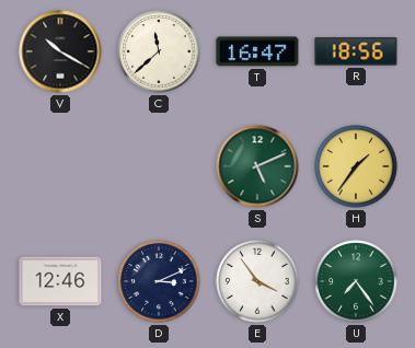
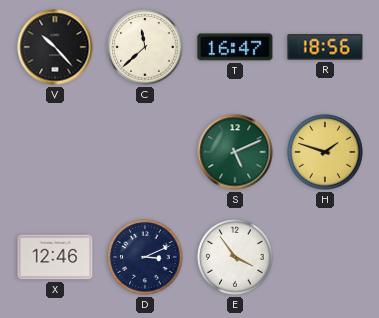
V: 10:20 -> 10:23 (55, 47)
H: 1:36 -> 1:48 (325, 152)
U: 7:24 -> none (356, 281)
